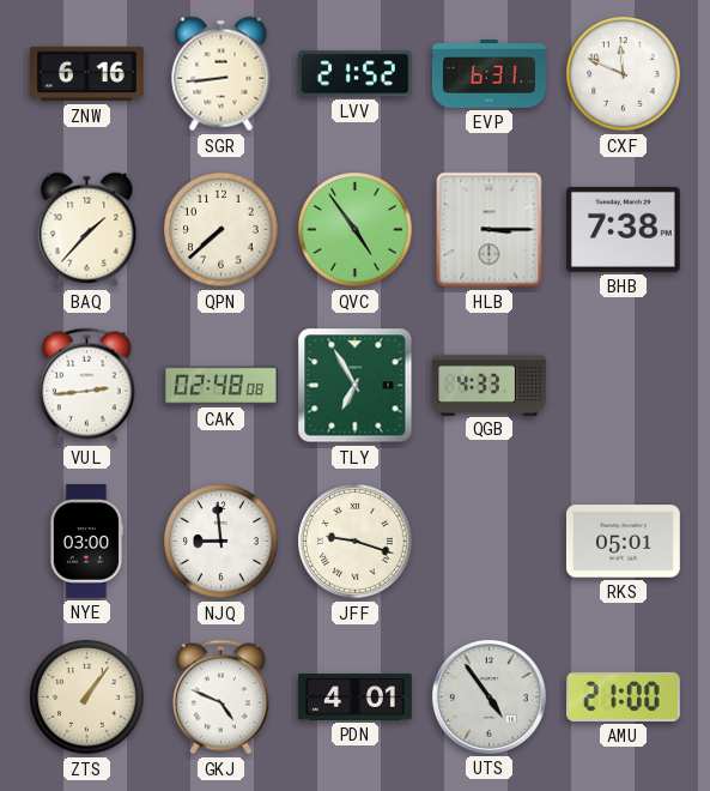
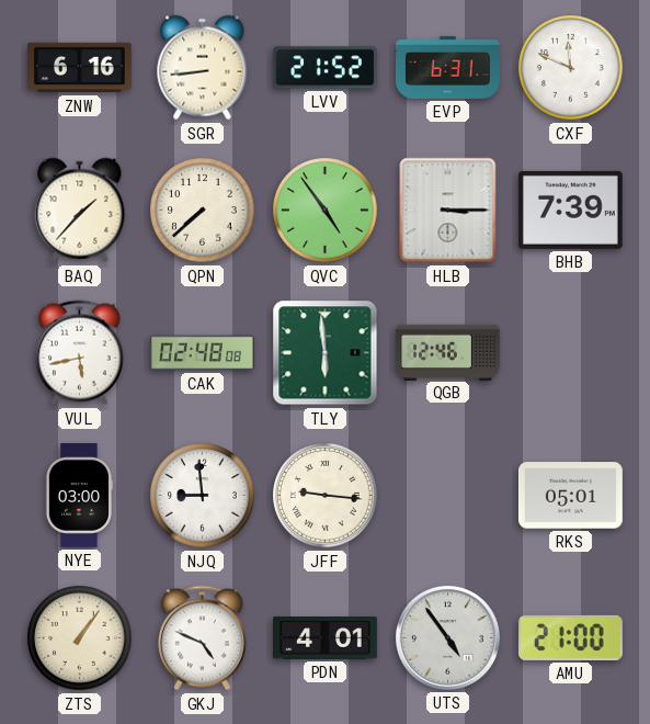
BHB: 7:38 -> 7:39 (570, 210)
VUL: 2:44 -> 5:43 (79, 353)
TLY: 6:55 -> 5:59 (326, 353)
QGB: 4:33 -> 12:46 (448, 352)
JFF: 9:18 -> 9:16 (326, 496)
